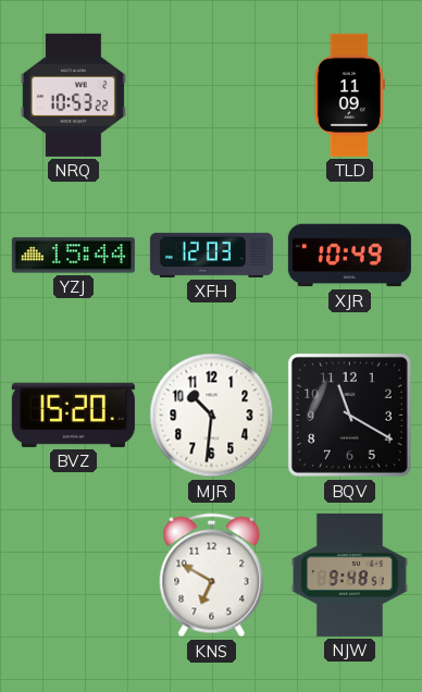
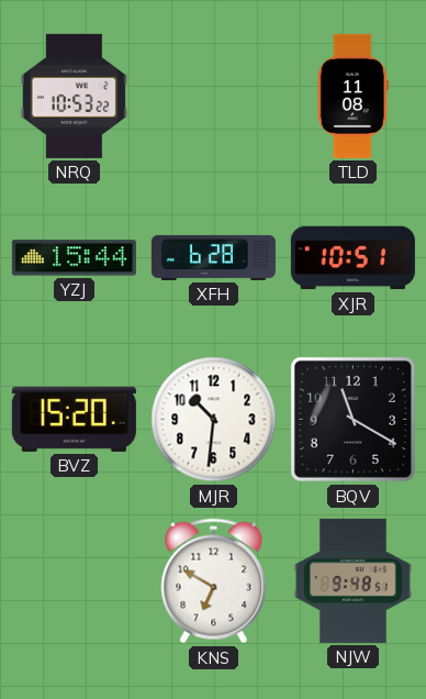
TLD: 11:09 -> 11:08 (352, 96)
XFH: 12:03 -> 6:28 (213, 257)
XJR: 10:49 -> 10:51 (352, 258)
